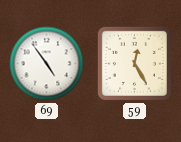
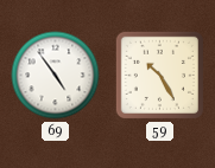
59: 12:25 -> 10:25 (159, 75)
